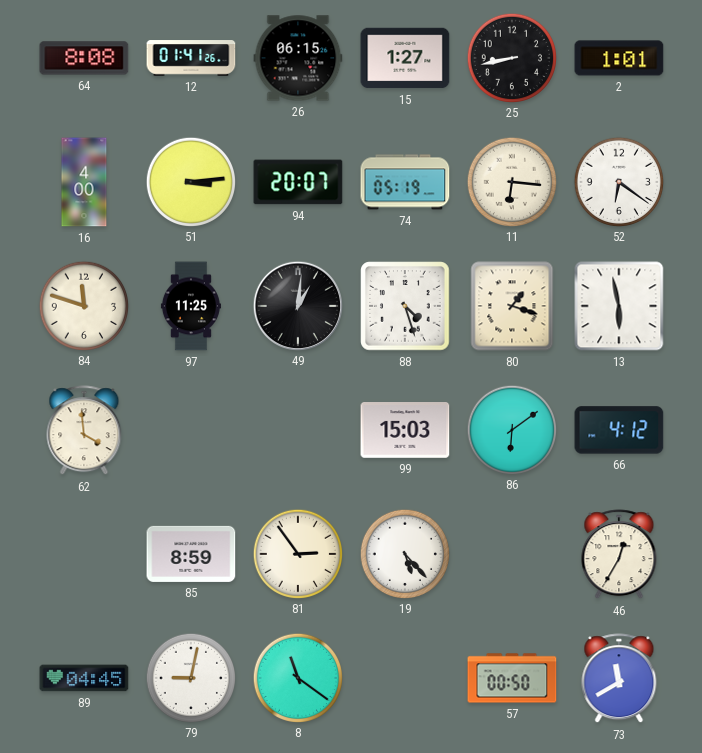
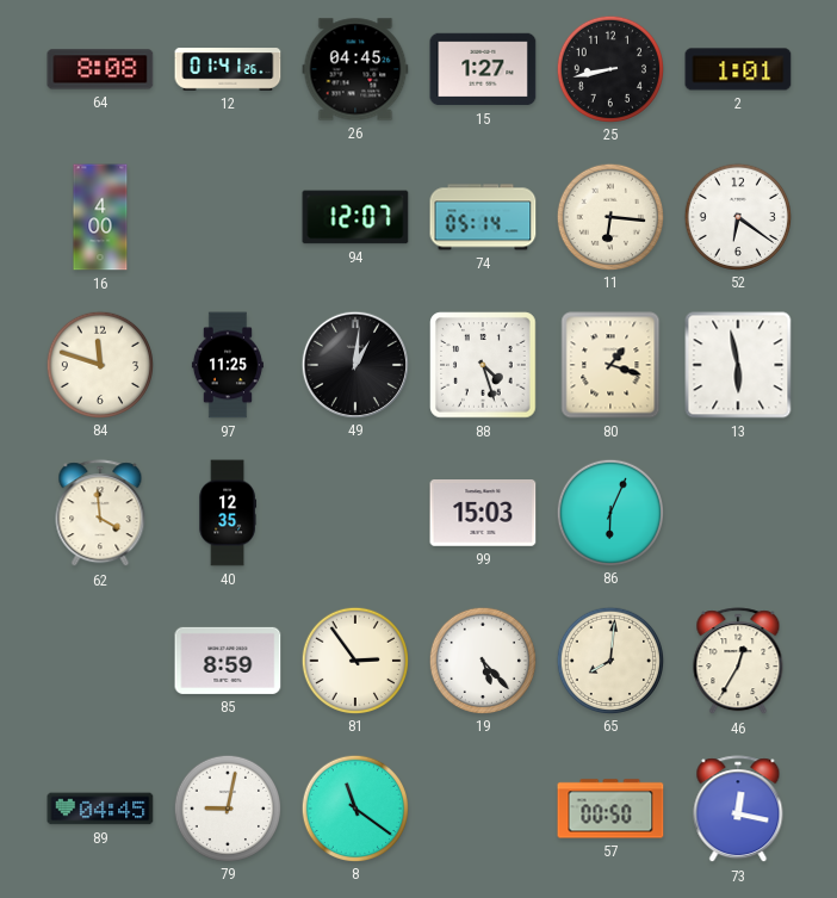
26: 06:15 -> 04:45 (355, 69)
51: 3:14 -> none (190, 181)
94: 20:07 -> 12:07 (355, 217)
74: 05:19 -> 05:14 (483, 217)
40: none -> 12:35 (227, 513)
86: 6:09 -> 6:04 (609, 512)
66: 4:12 -> none (619, 430)
65: none -> 8:01 (609, 659)
73: 11:40 -> 12:17 (738, 810)
